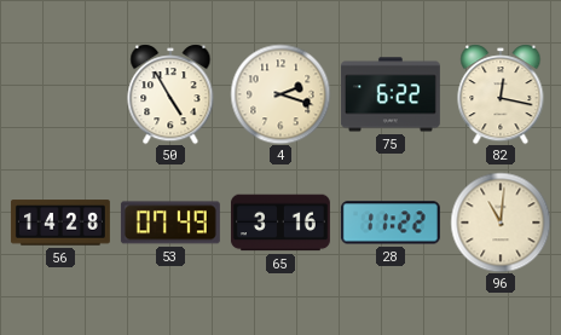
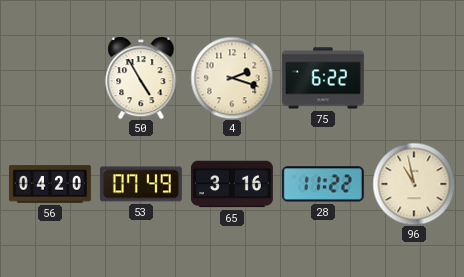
82: 12:17 -> none (501, 94)
56: 14:28 -> 04:20 (50, 184)
96: 11:01 -> 10:58 (414, 184)
